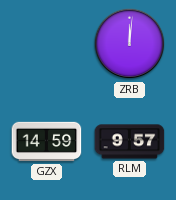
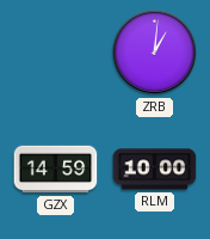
ZRB: 12:01 -> 1:01 (155, 53)
RLM: 9:57 -> 10:00 (155, 170)
